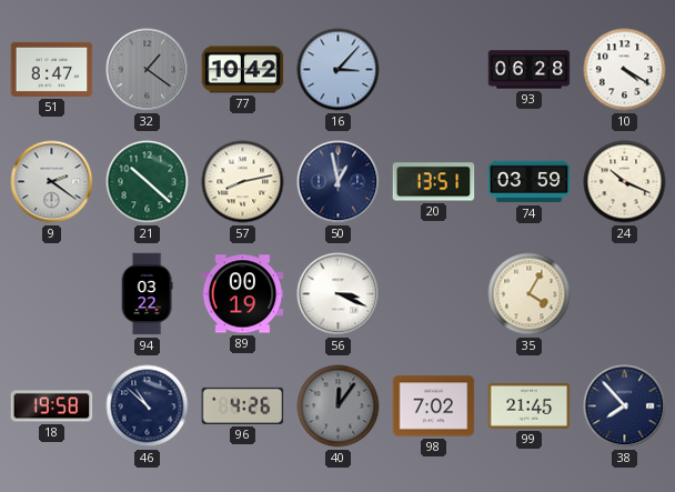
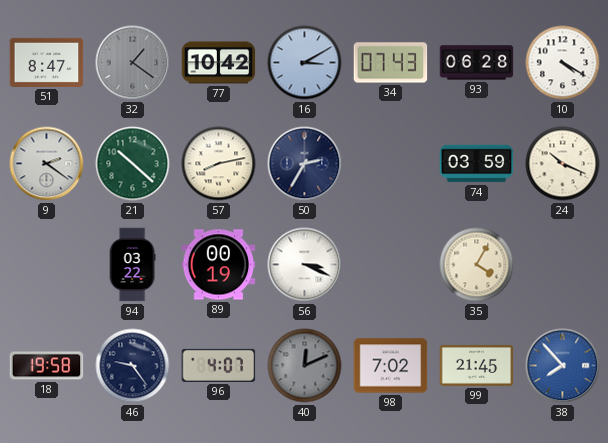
16: 3:07 -> 3:10 (305, 63)
34: none -> 07:43 (391, 63)
50: 12:58 -> 2:35 (305, 164)
20: 13:51 -> none (434, 182)
46: 10:52 -> 9:24 (133, 366)
96: 4:26 -> 4:07 (219, 365)
40: 12:06 -> 12:11 (305, 366)
38 dial: navy -> blue (563, 366)
